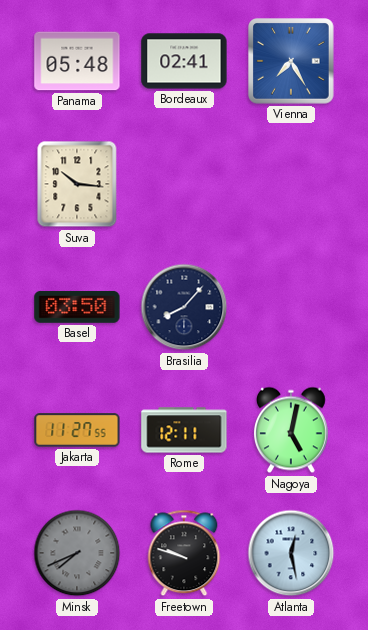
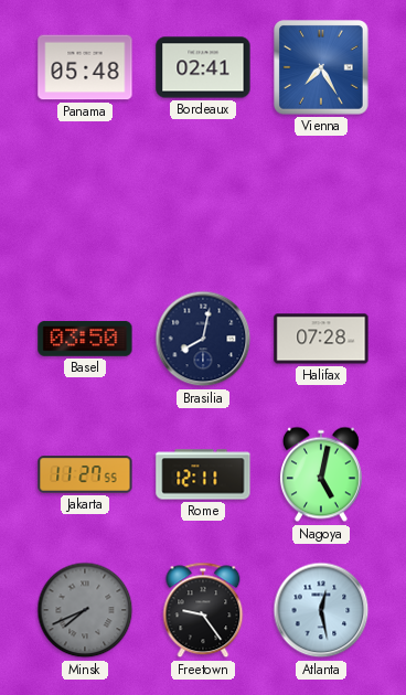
Suva: 10:16 -> none (77, 184)
Brasilia: 8:07 -> 8:02 (203, 339)
Halifax: none -> 07:28 (321, 339)
Freetown: 9:48 -> 9:24 (203, 610)
